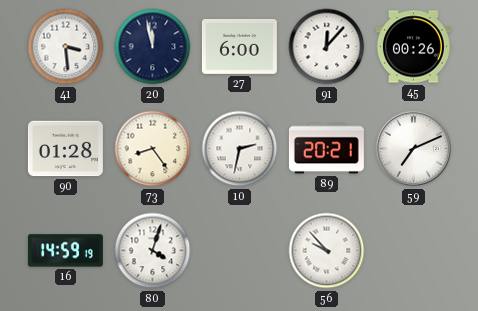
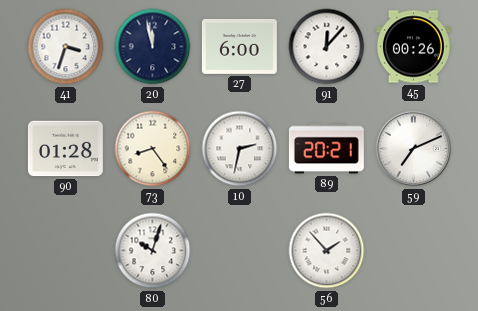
41: 3:29 -> 3:33 (66, 47)
16: 14:59 -> none (65, 251)
80: 4:03 -> 10:03 (153, 251)
56: 9:53 -> 1:53 (327, 251)
